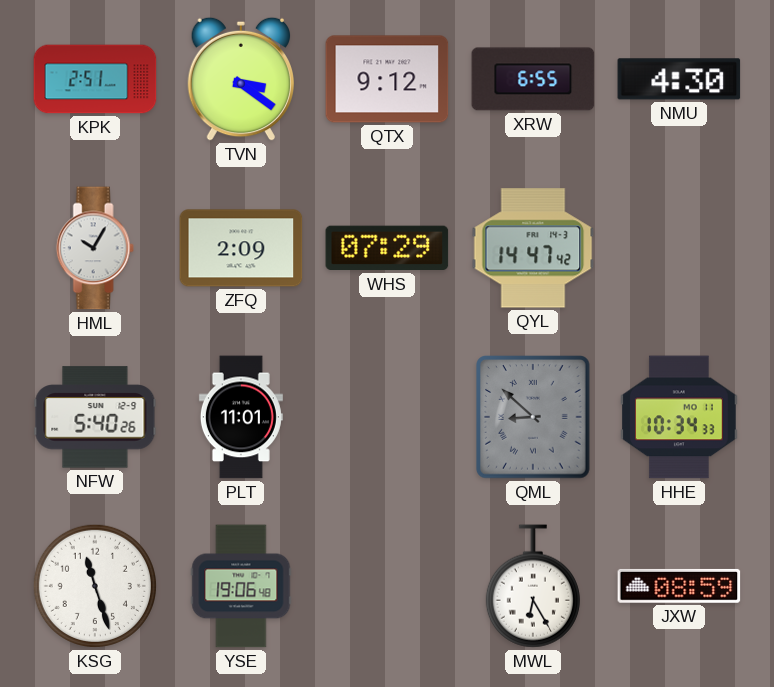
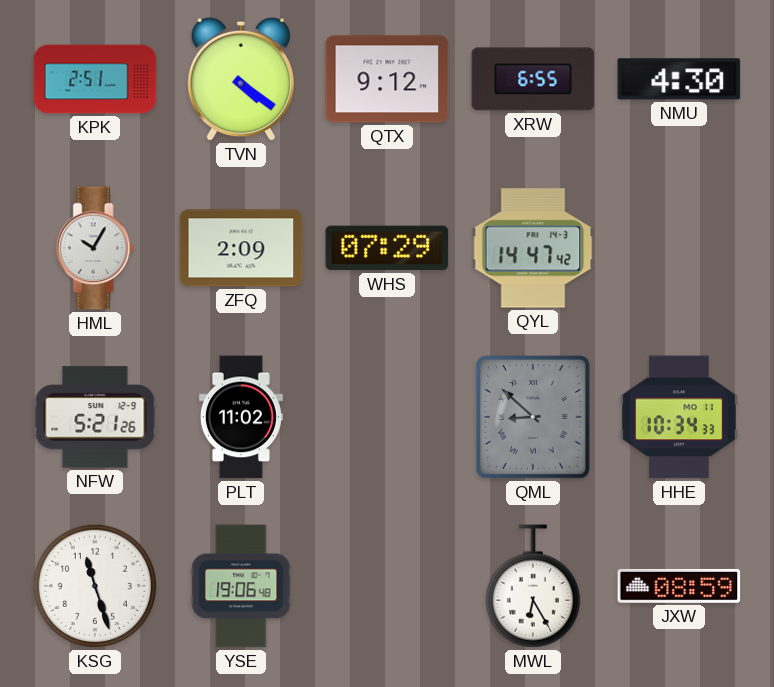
TVN: 3:21 -> 4:21 (240, 79)
NFW: 5:40 -> 5:21 (95, 417)
PLT: 11:01 -> 11:02 (241, 417)
